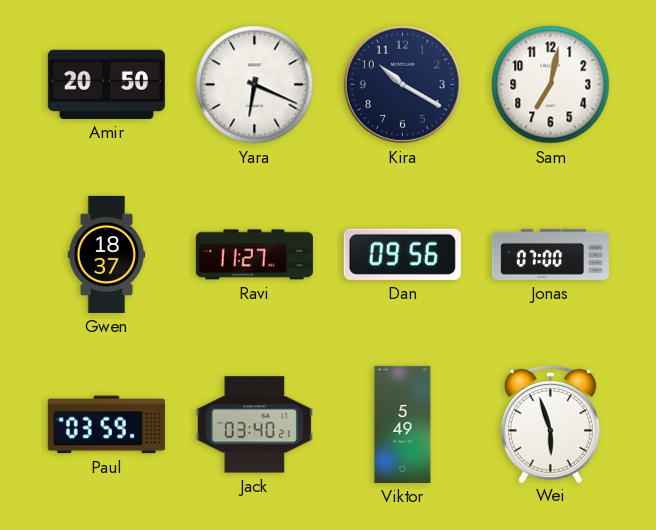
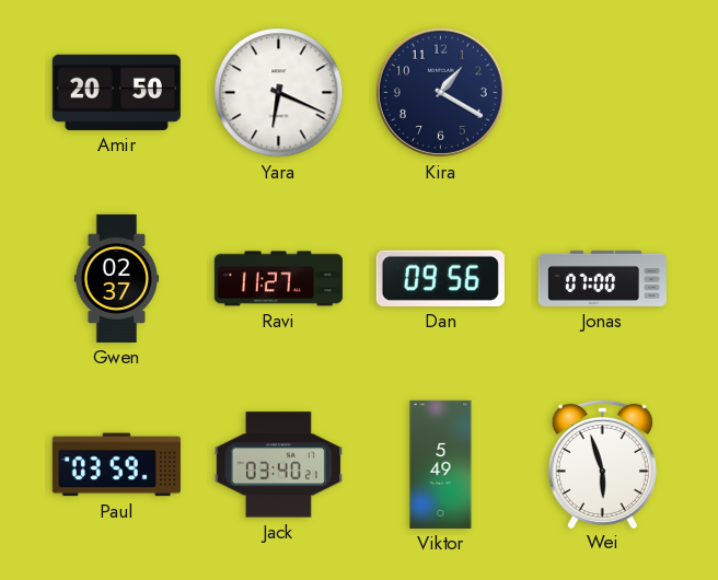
Kira: 10:20 -> 1:20 (440, 92)
Sam: 7:02 -> none (551, 85)
Gwen: 18:37 -> 02:37 (117, 278)
